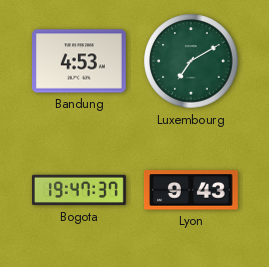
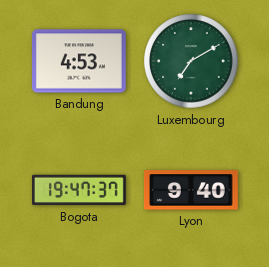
Lyon: 9:43 -> 9:40 (191, 190)
